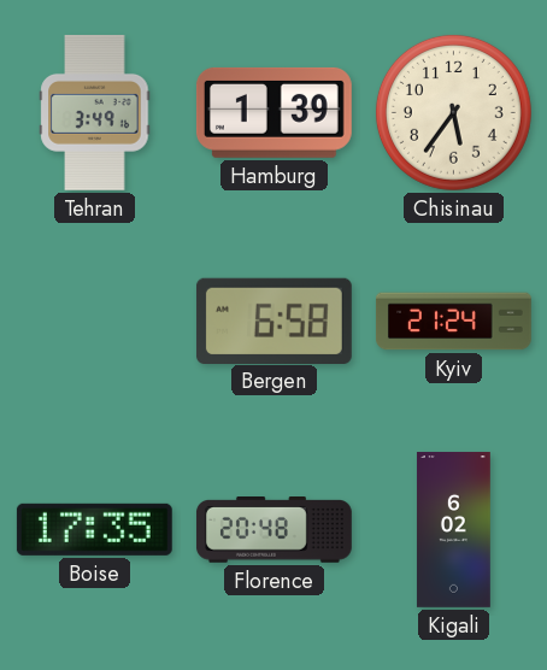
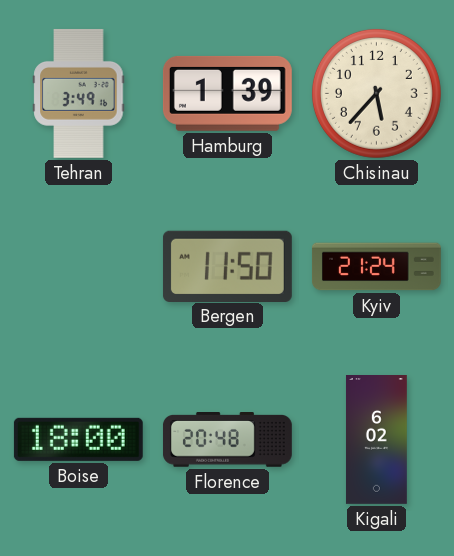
Chisinau: 5:36 -> 5:37 (376, 93)
Bergen: 6:58 -> 11:50 (227, 266)
Boise: 17:35 -> 18:00 (78, 439)
